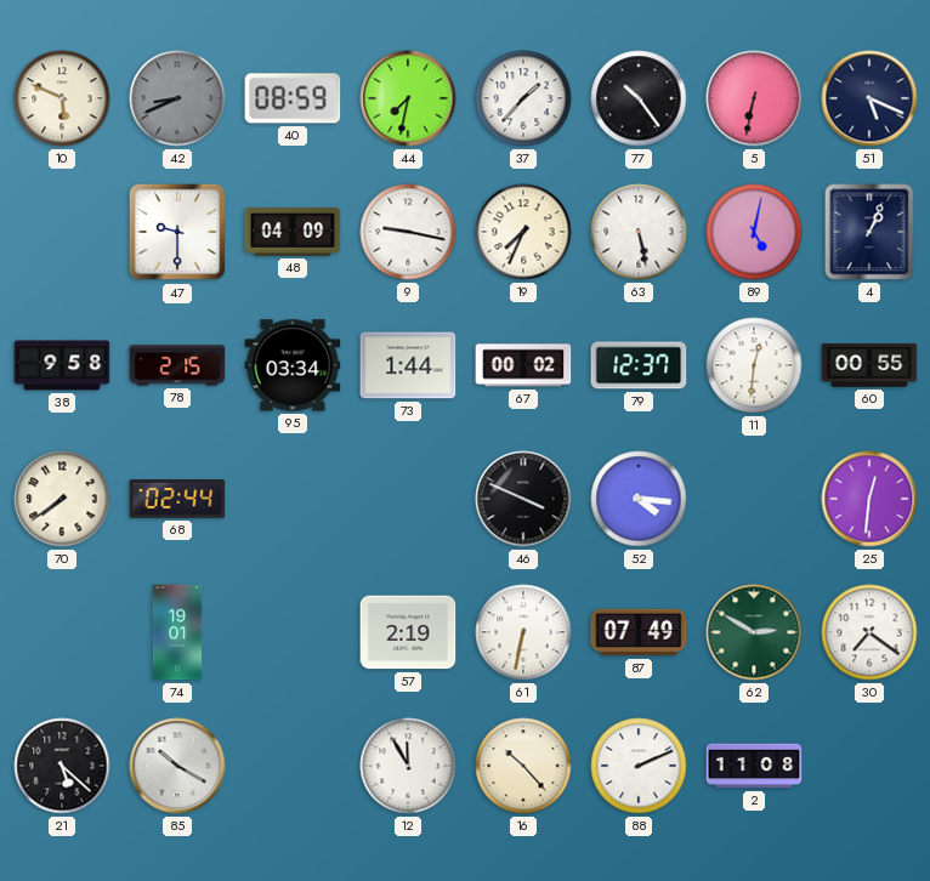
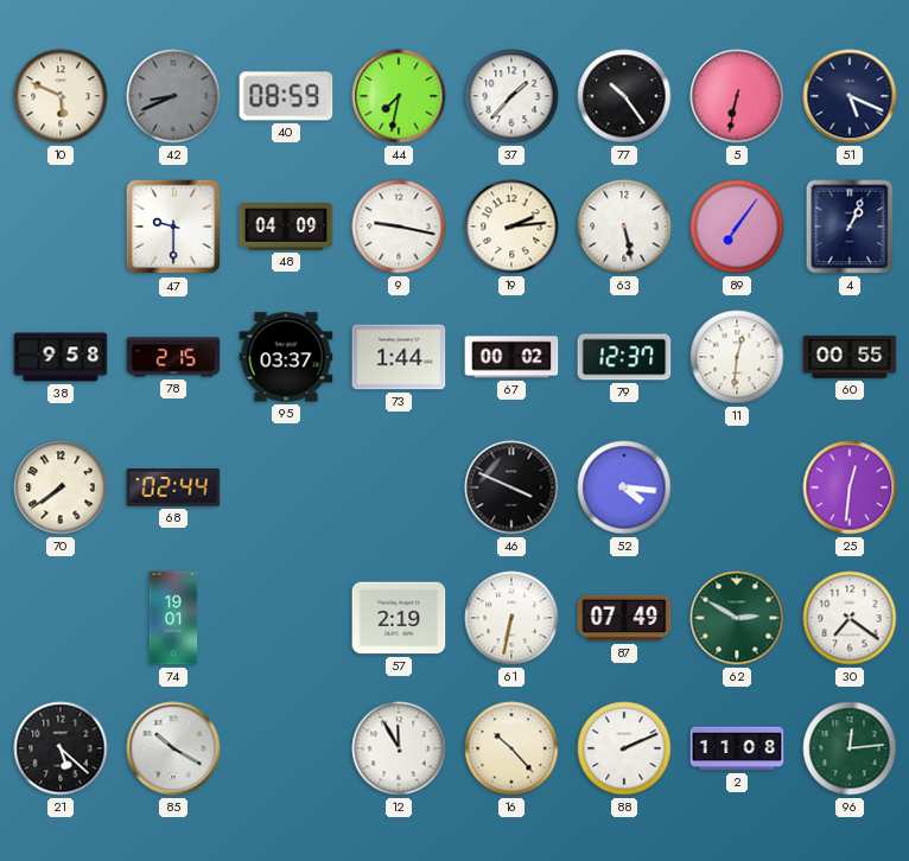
19: 7:34 -> 2:14 (511, 227)
89: 5:02 -> 7:06 (737, 227)
95: 03:34 -> 03:37 (286, 357)
96: none -> 12:14 (850, 748)
